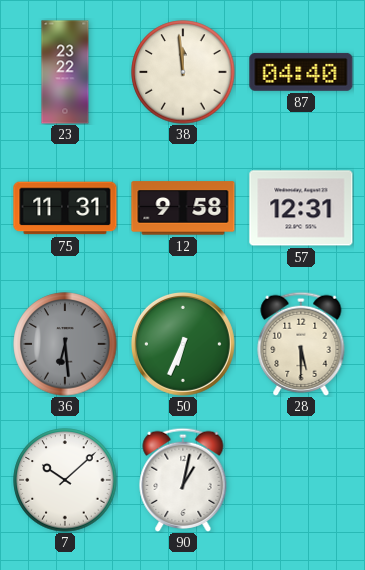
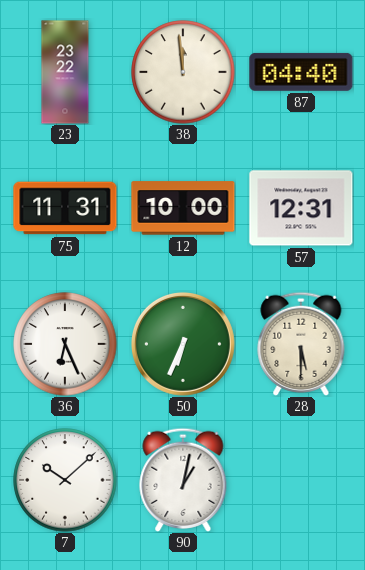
12: 9:58 -> 10:00 (183, 208)
36: 6:29 -> 6:26 (65, 344)
36 dial: grey -> white (65, 344)
